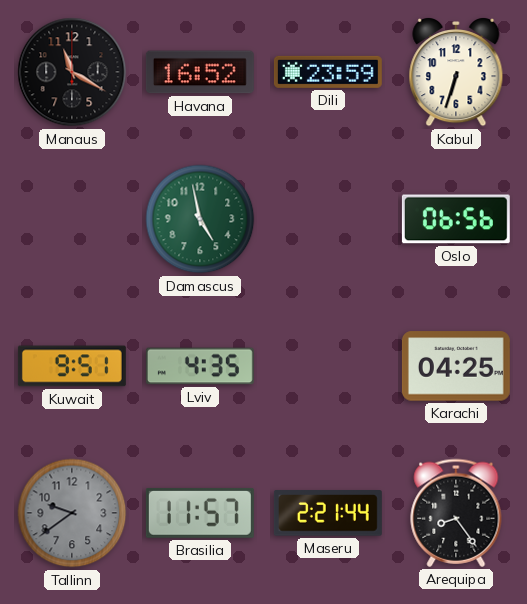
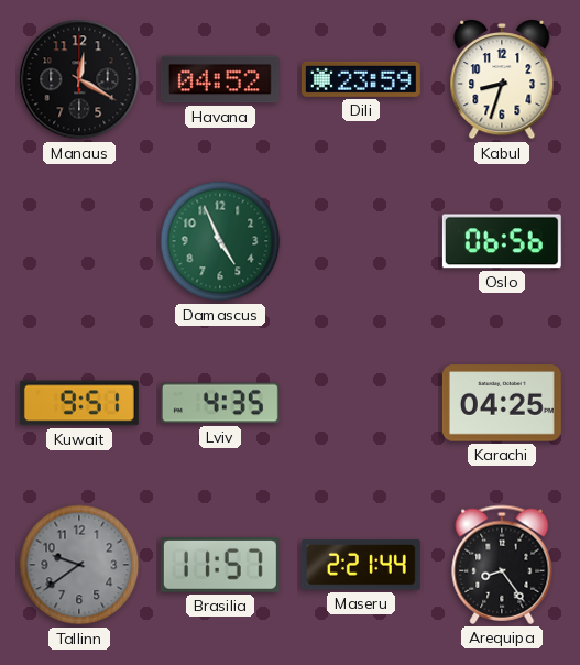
Manaus: 11:20 -> 12:20 (79, 79)
Havana: 16:52 -> 04:52 (220, 79)
Kabul: 6:33 -> 8:33 (502, 80)
Damascus: 4:58 -> 4:56 (220, 241)
